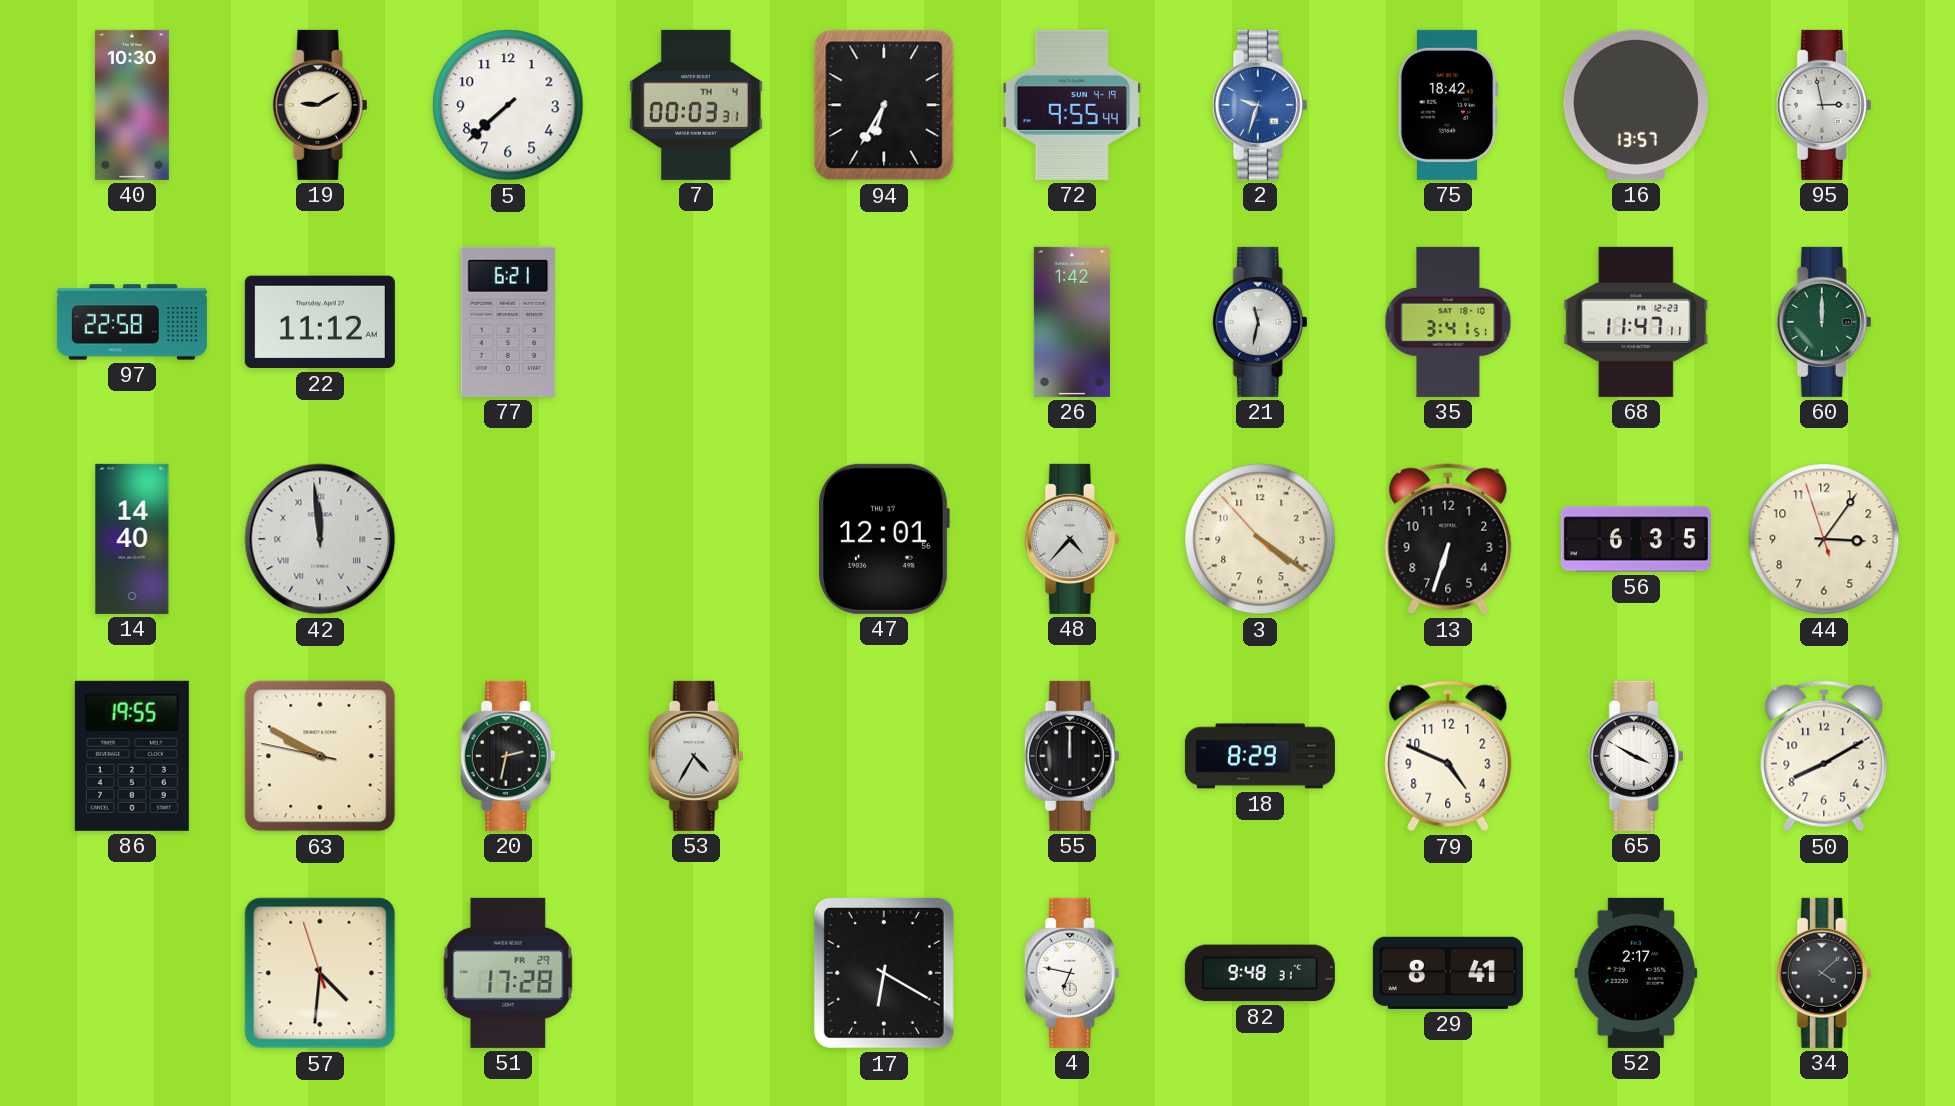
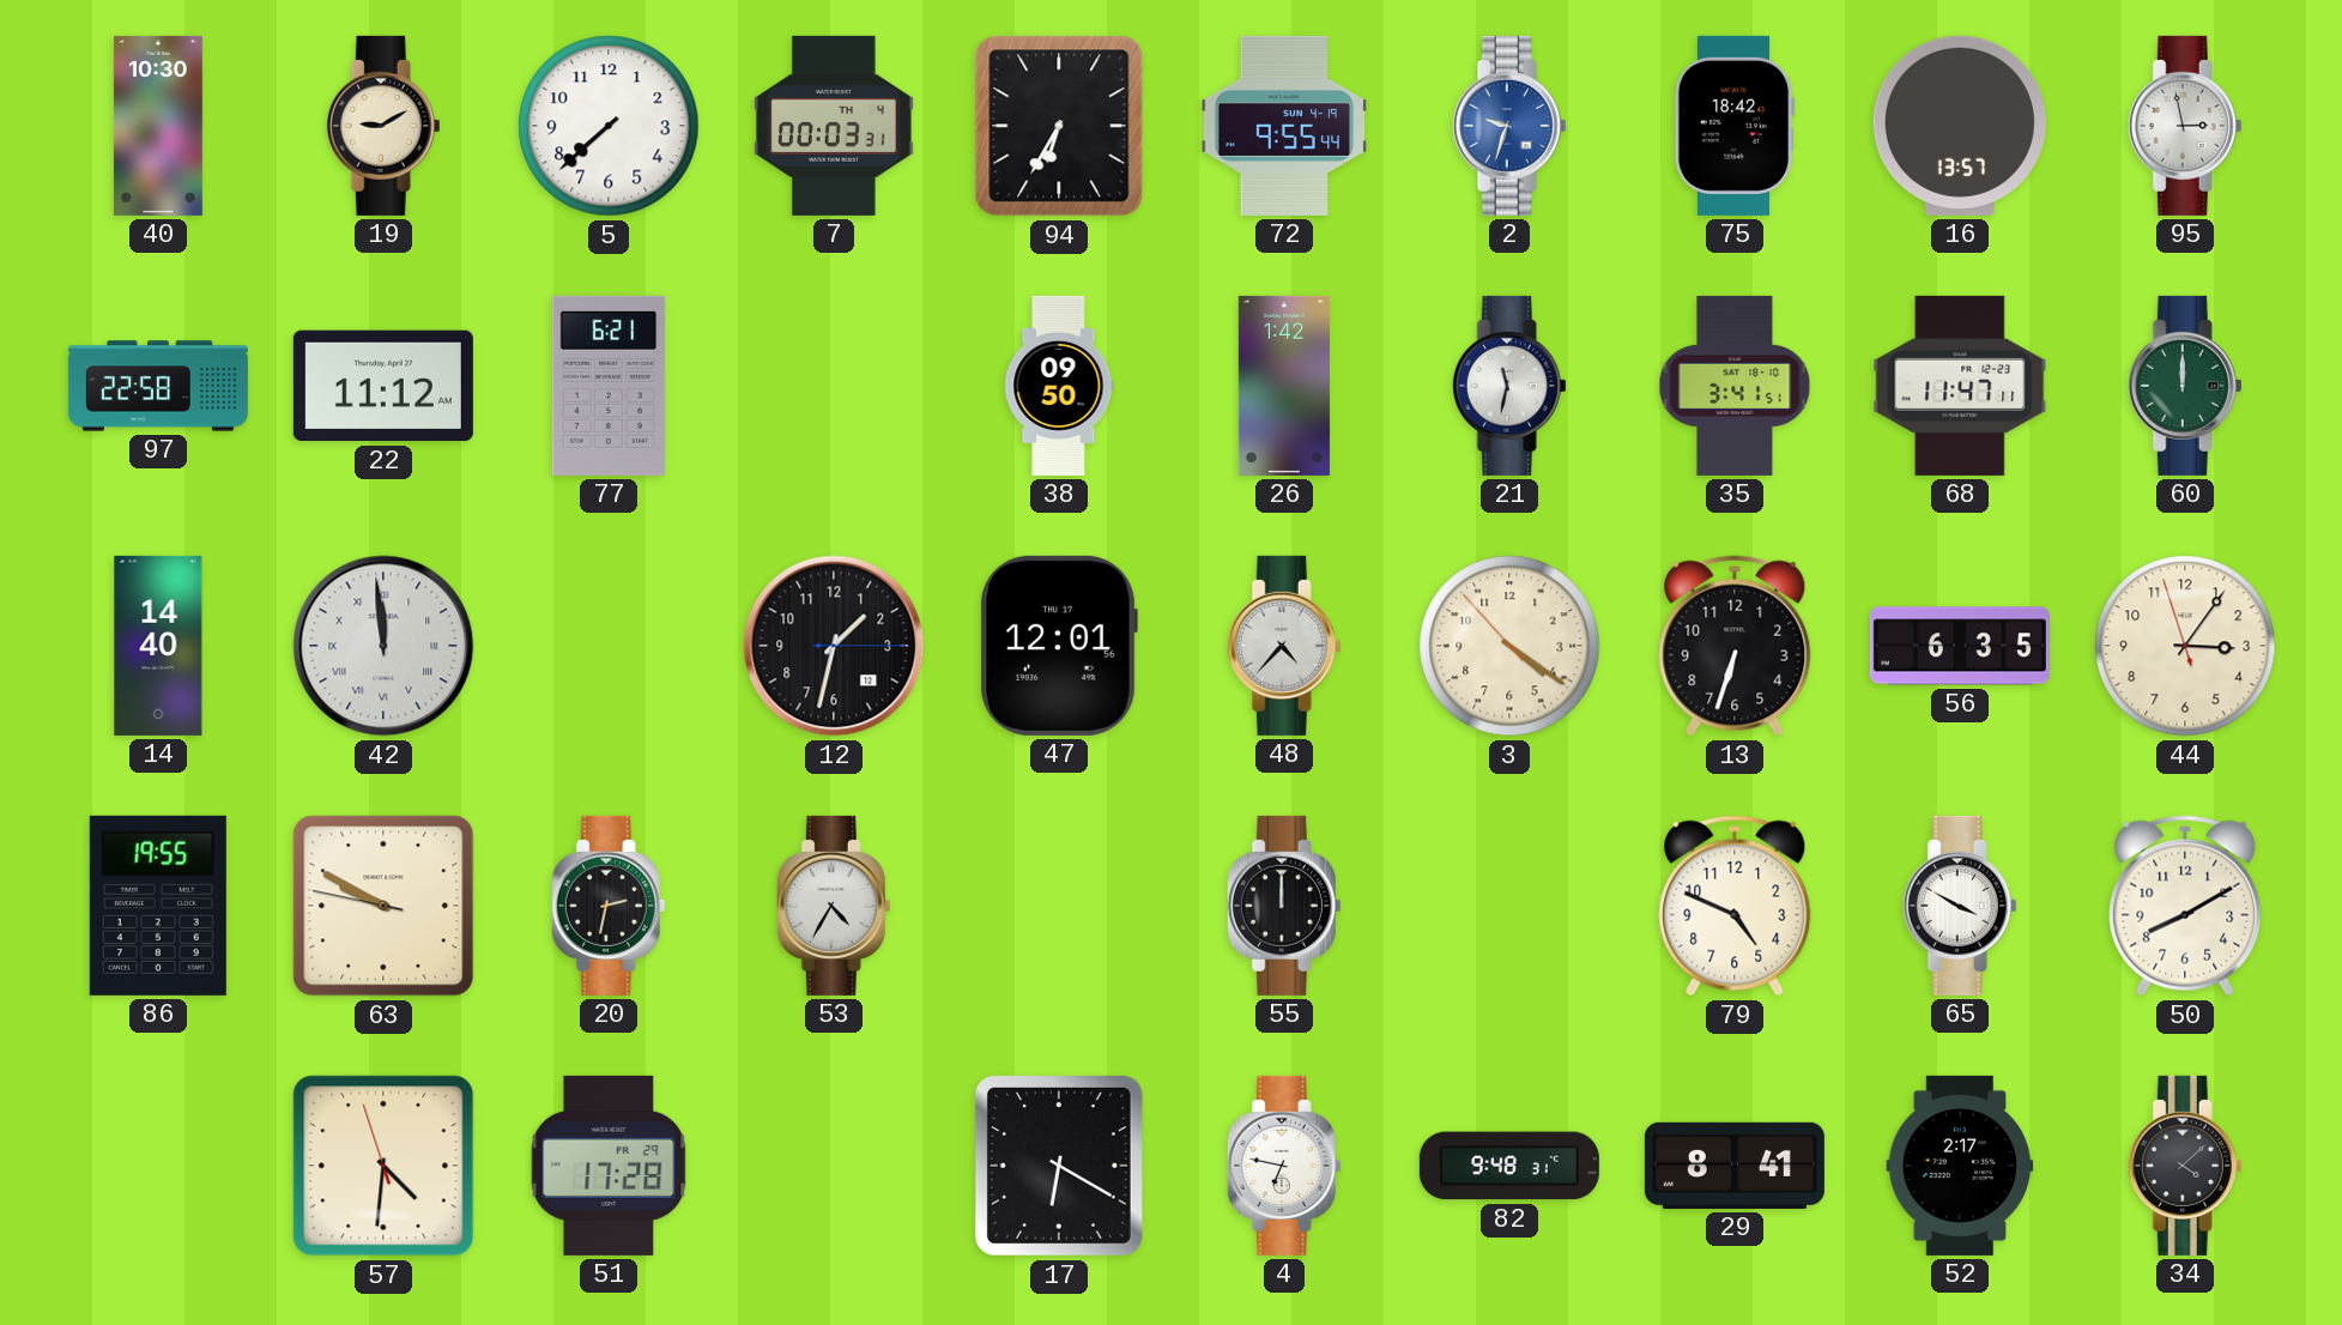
38: none -> 09:50 (1059, 386)
12: none -> 1:32 (834, 646)
18: 8:29 -> none (1260, 756)
